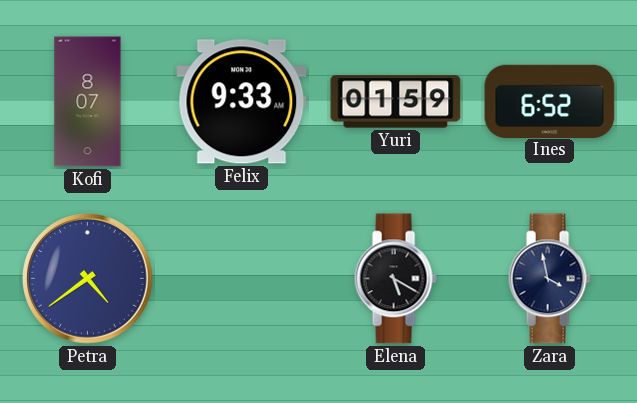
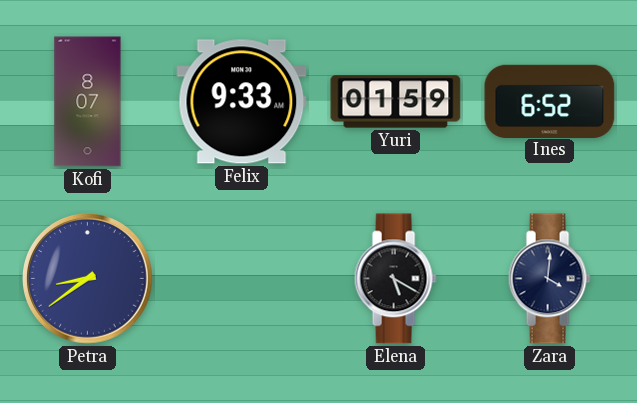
Petra: 4:39 -> 8:39 (88, 279)
Zara: 3:58 -> 4:01 (549, 279)
